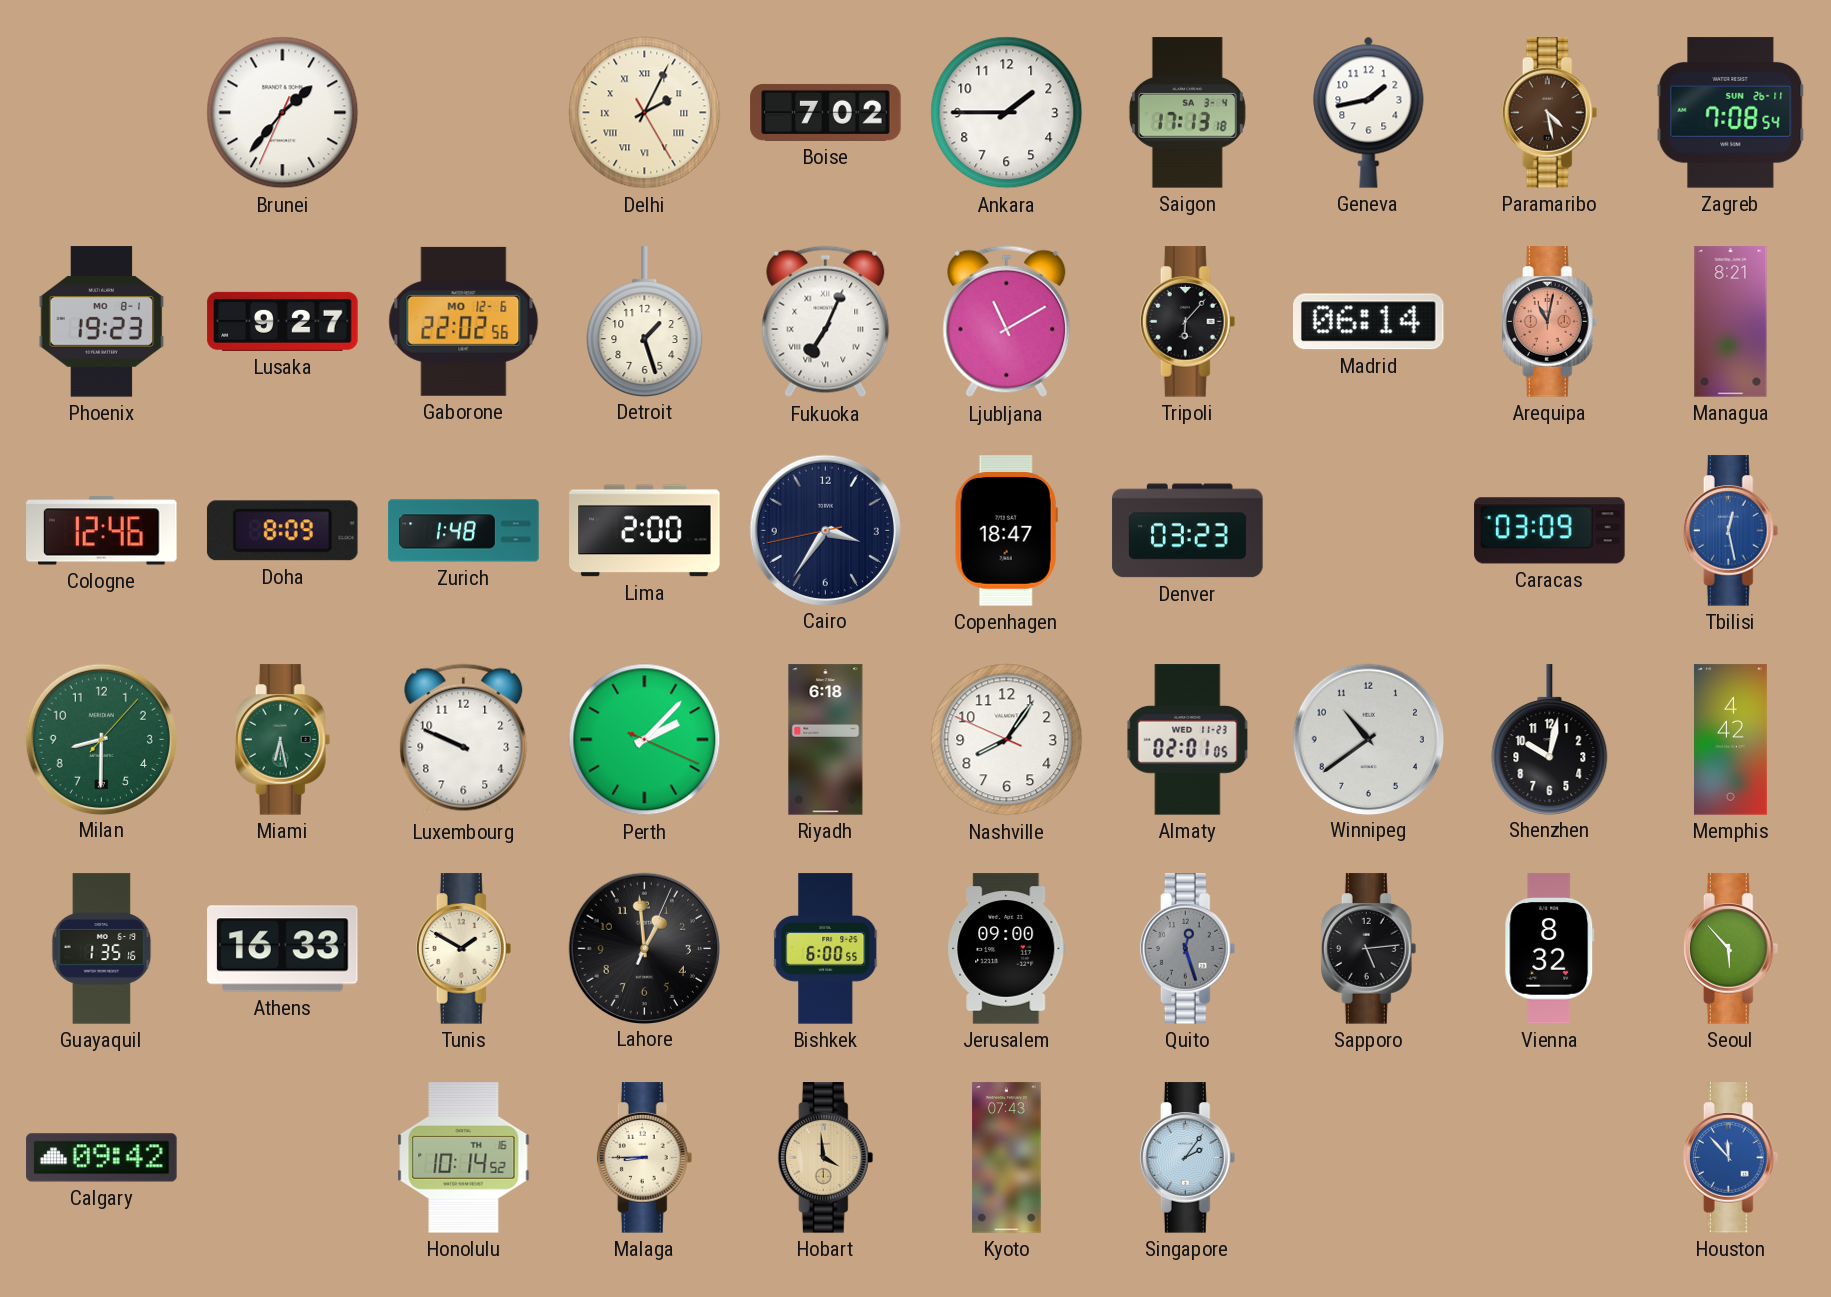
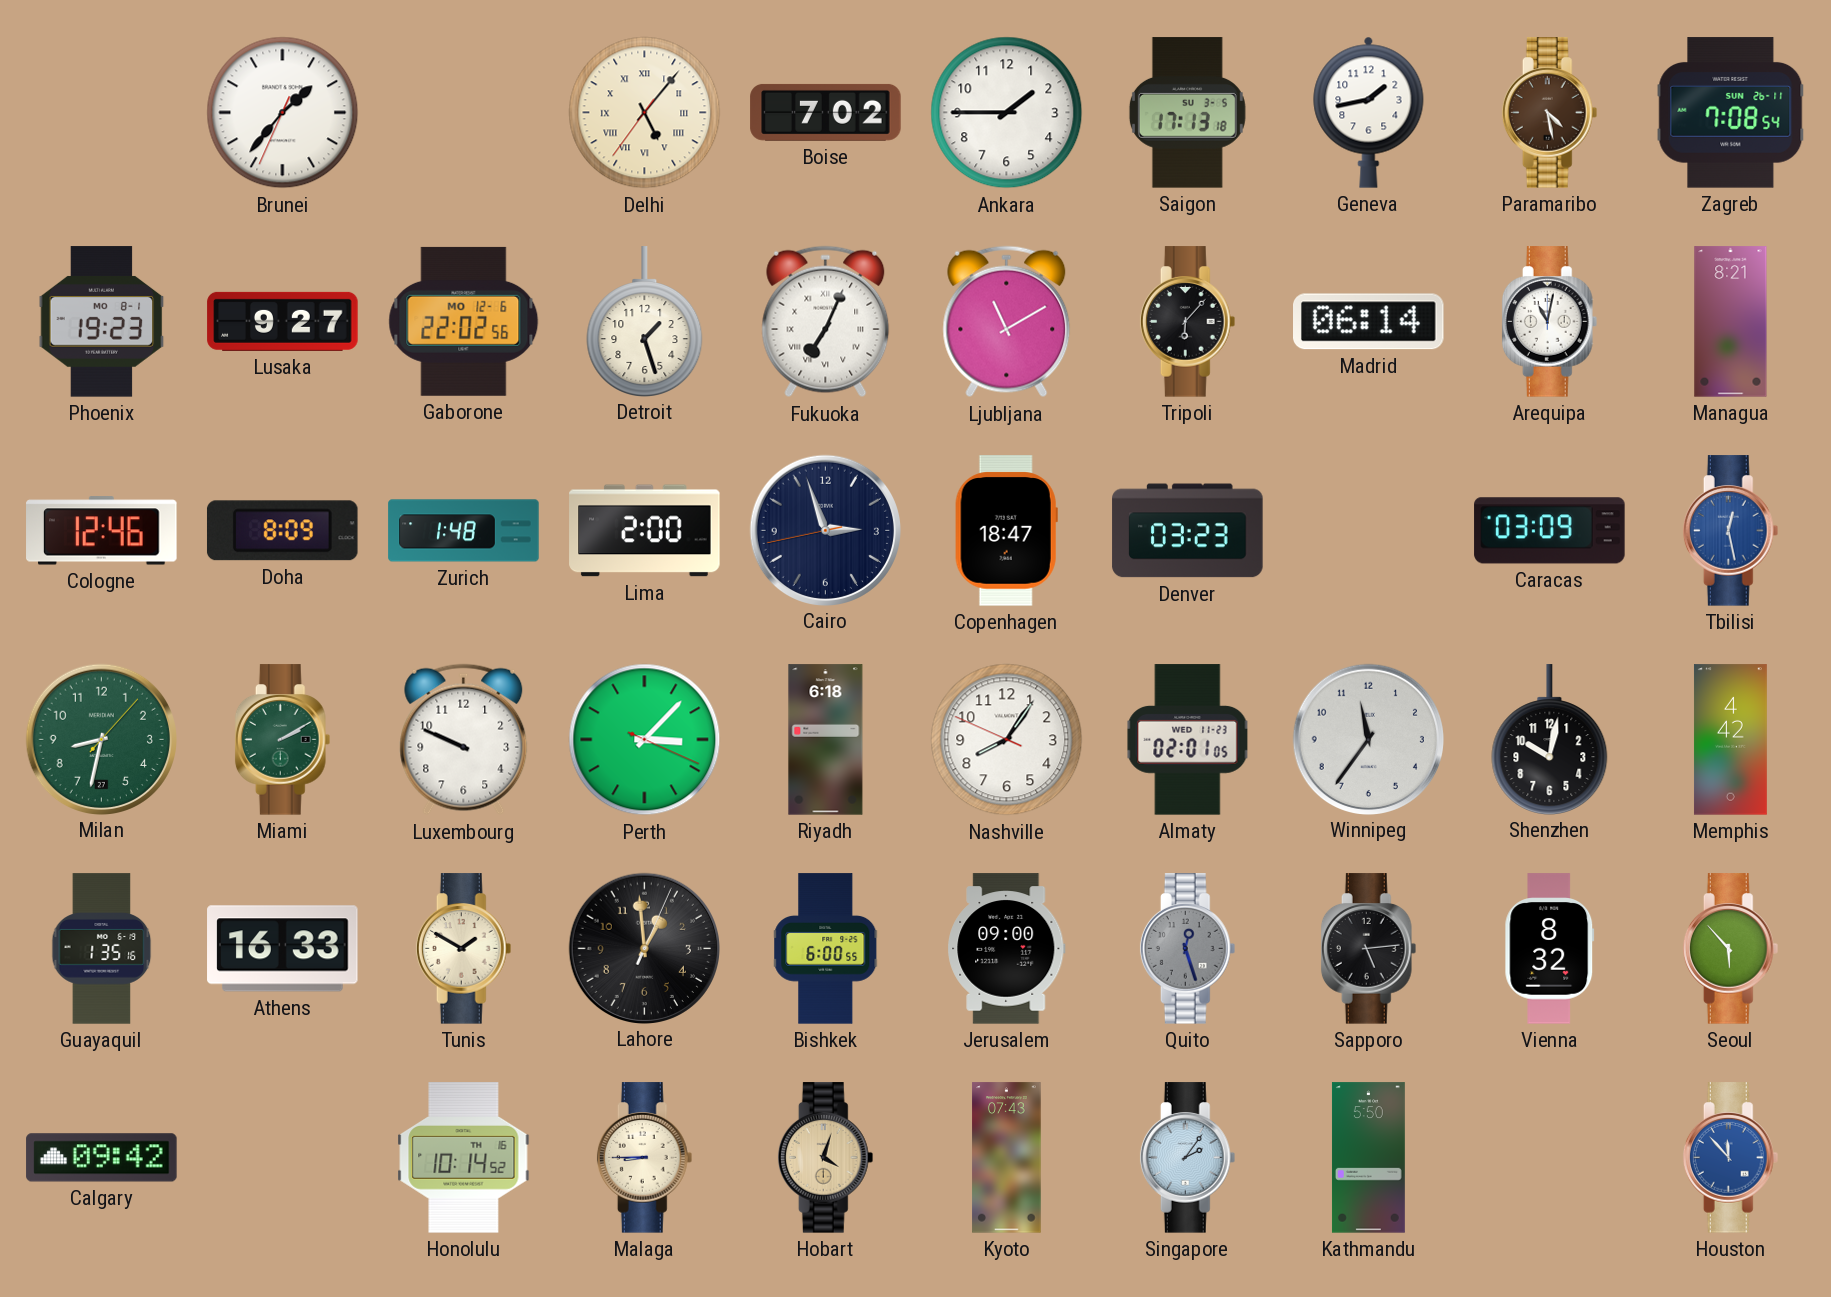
Delhi: 2:04 -> 5:06 (645, 113)
Saigon date: SA 3-4 -> SU 3-5 (1187, 113)
Arequipa dial: salmon -> white (1550, 322)
Cairo: 3:35 -> 2:56 (825, 530)
Milan: 8:30 -> 8:32 (101, 739)
Miami: 6:28 -> 2:10 (283, 740)
Perth: 2:07 -> 3:07 (645, 740)
Winnipeg: 10:39 -> 11:36 (1368, 739)
Hobart: 3:59 -> 4:03 (826, 1158)
Kathmandu: none -> 5:50 (1368, 1158)
